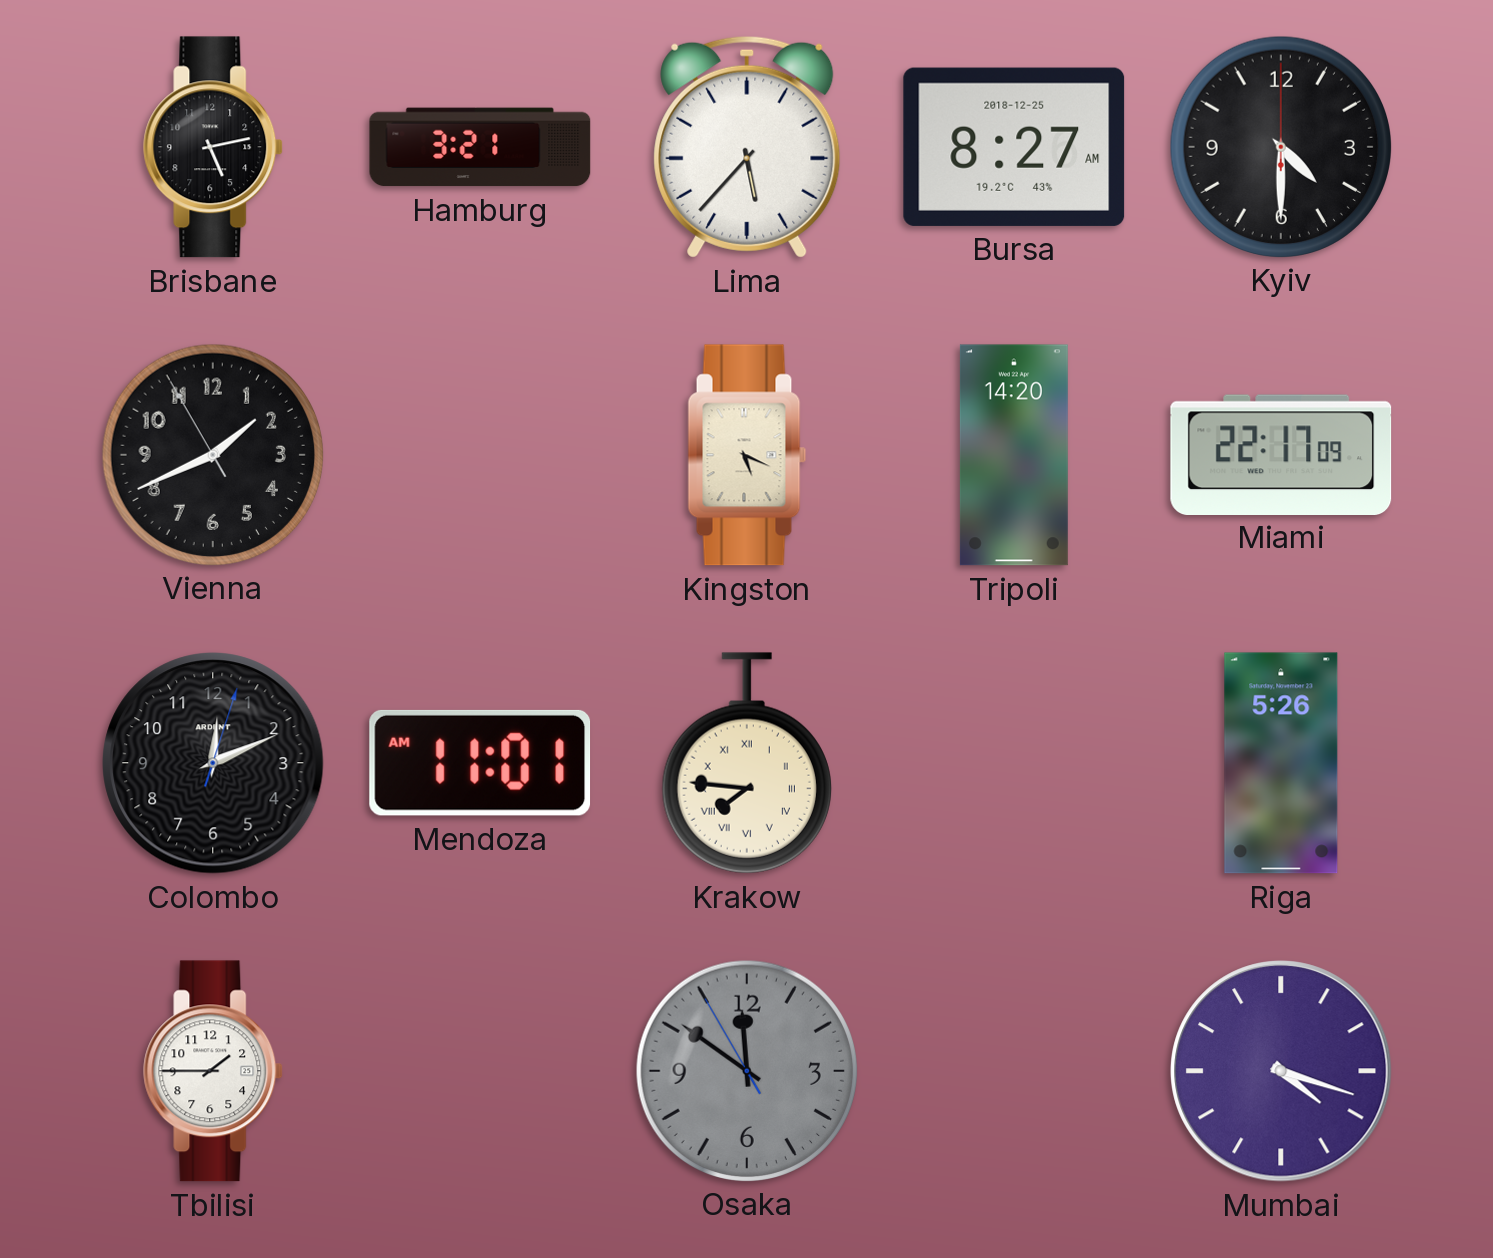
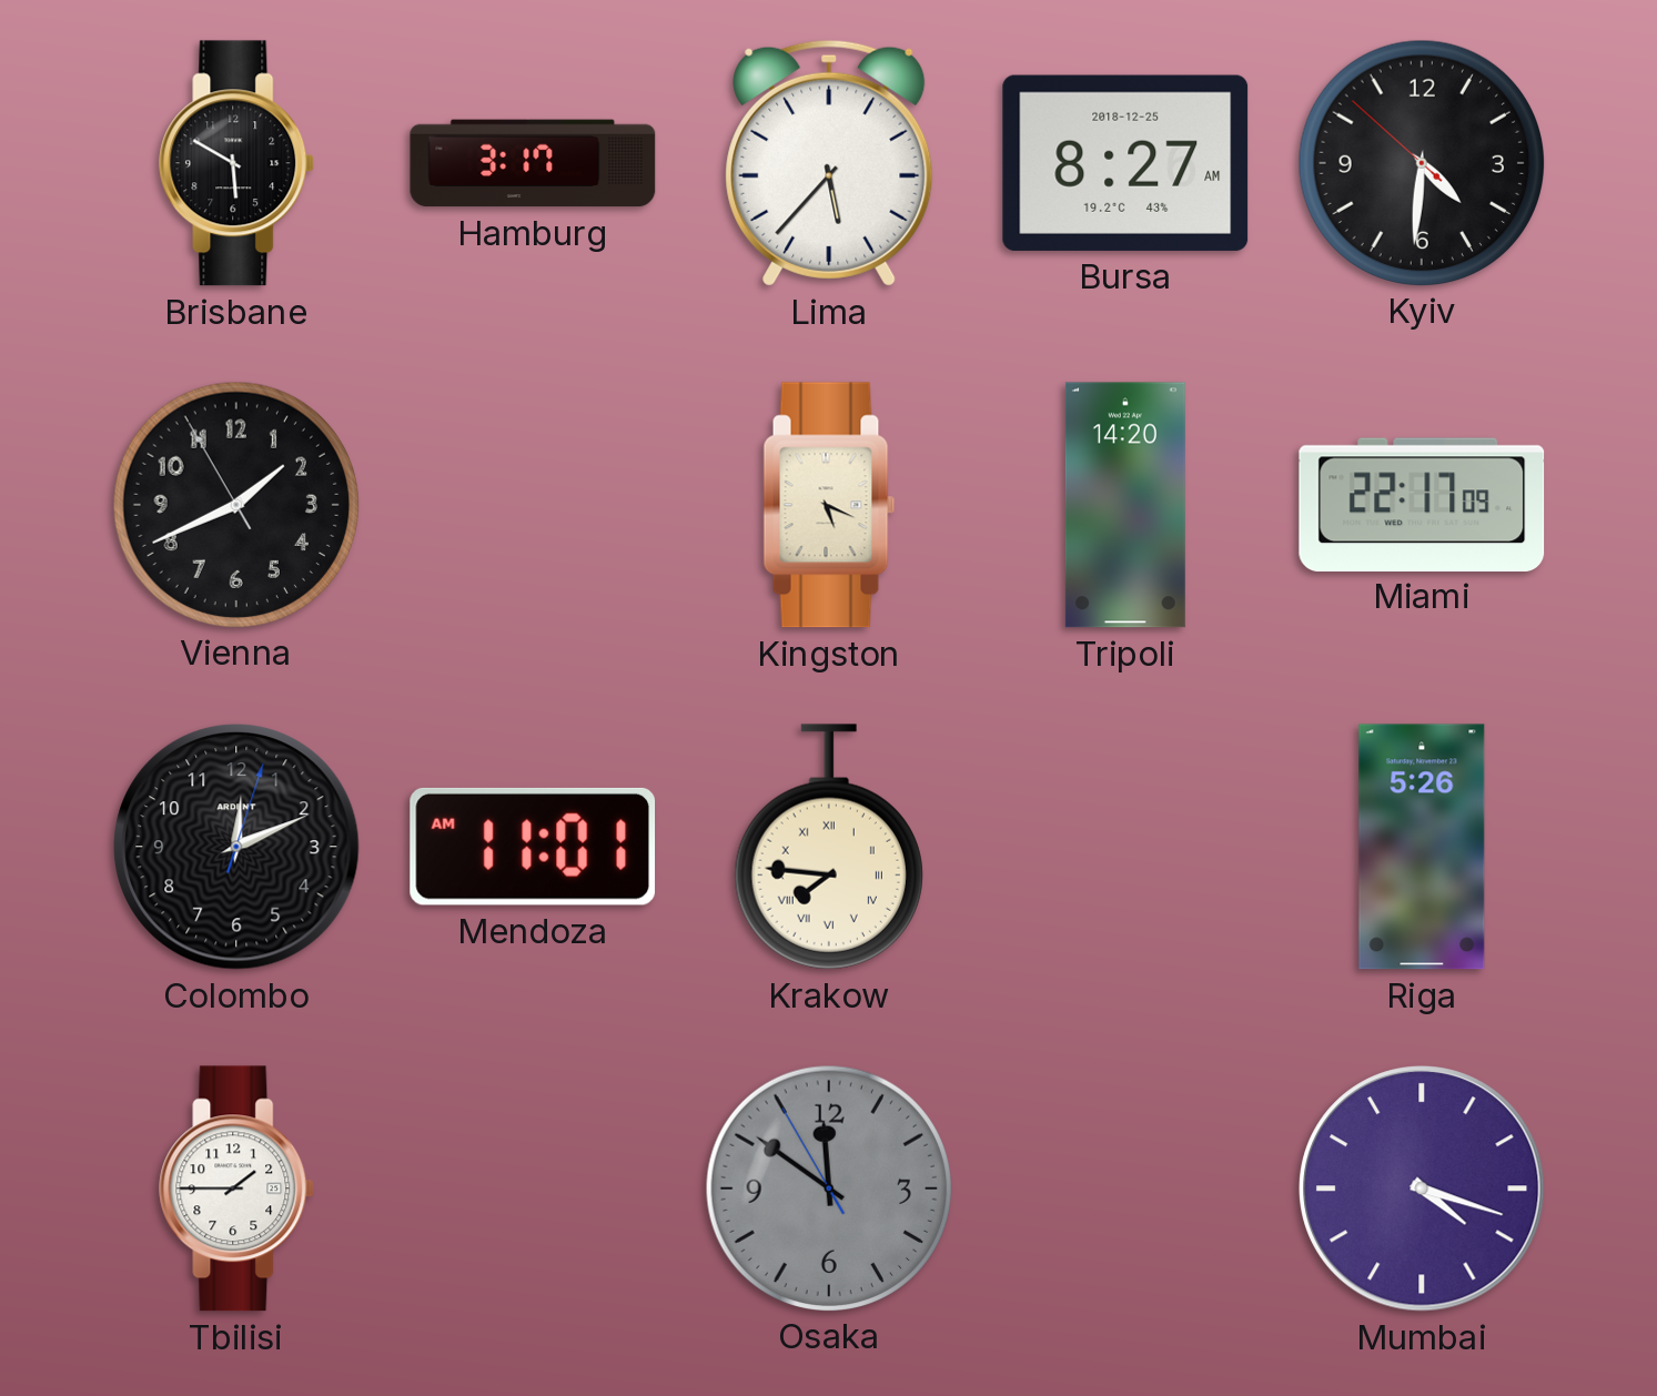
Brisbane: 5:13 -> 5:50 (238, 163)
Hamburg: 3:21 -> 3:17 (533, 163)
Kyiv: 4:30:00 -> 4:30:52 (1421, 162)
